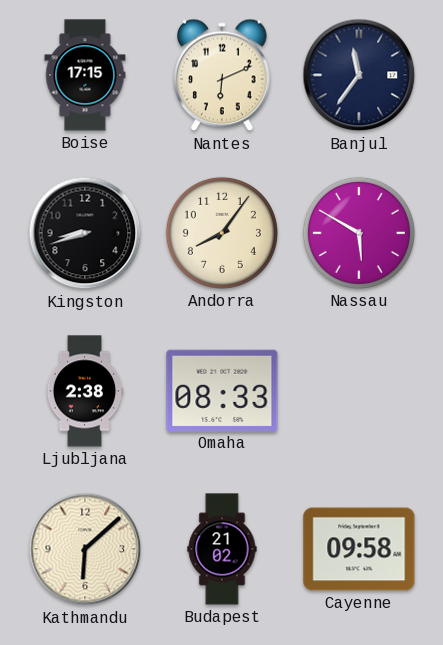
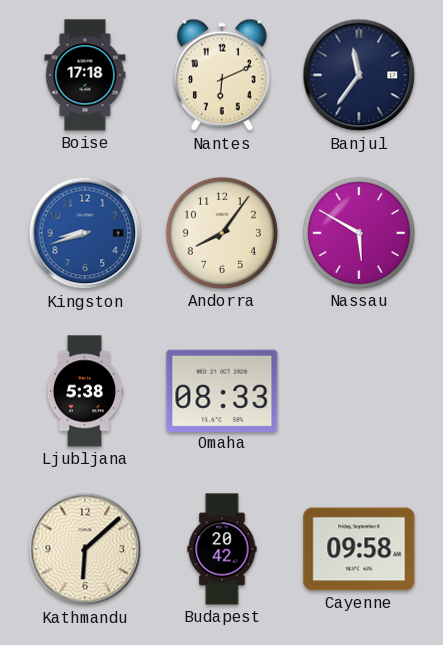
Boise: 17:15 -> 17:18 (85, 75)
Kingston dial: black -> blue (85, 233)
Ljubljana: 2:38 -> 5:38 (85, 391)
Budapest: 21:02 -> 20:42 (222, 549)
